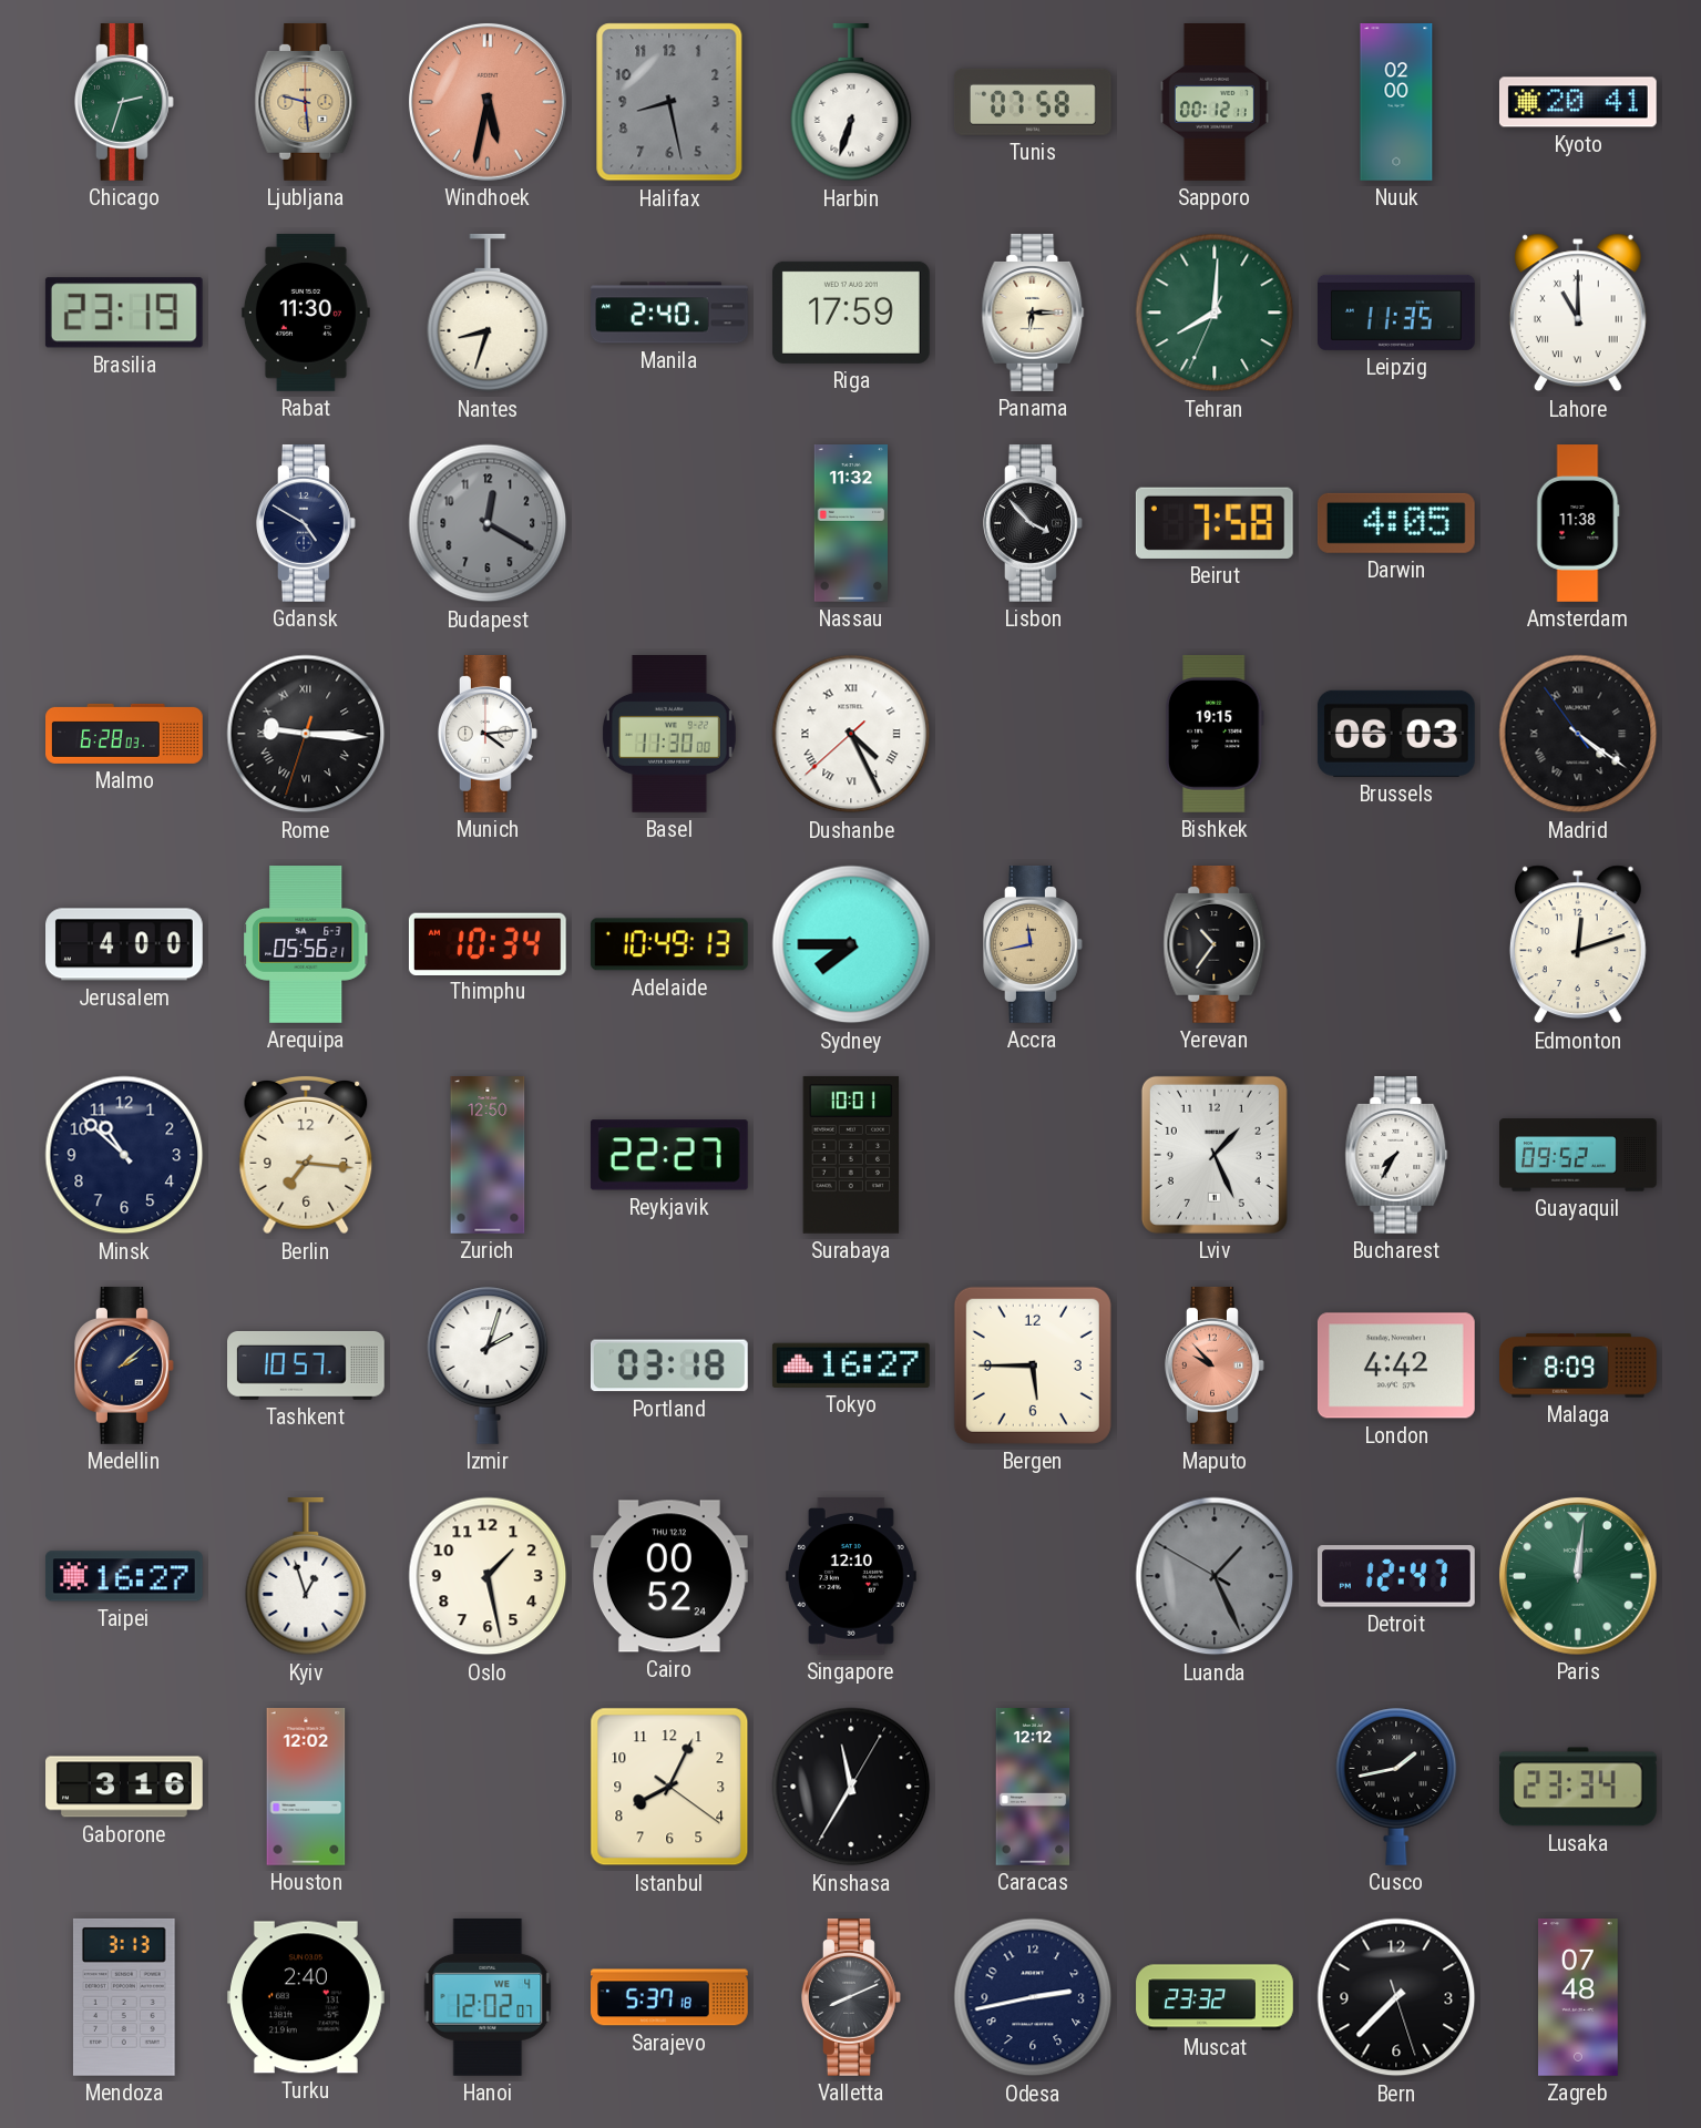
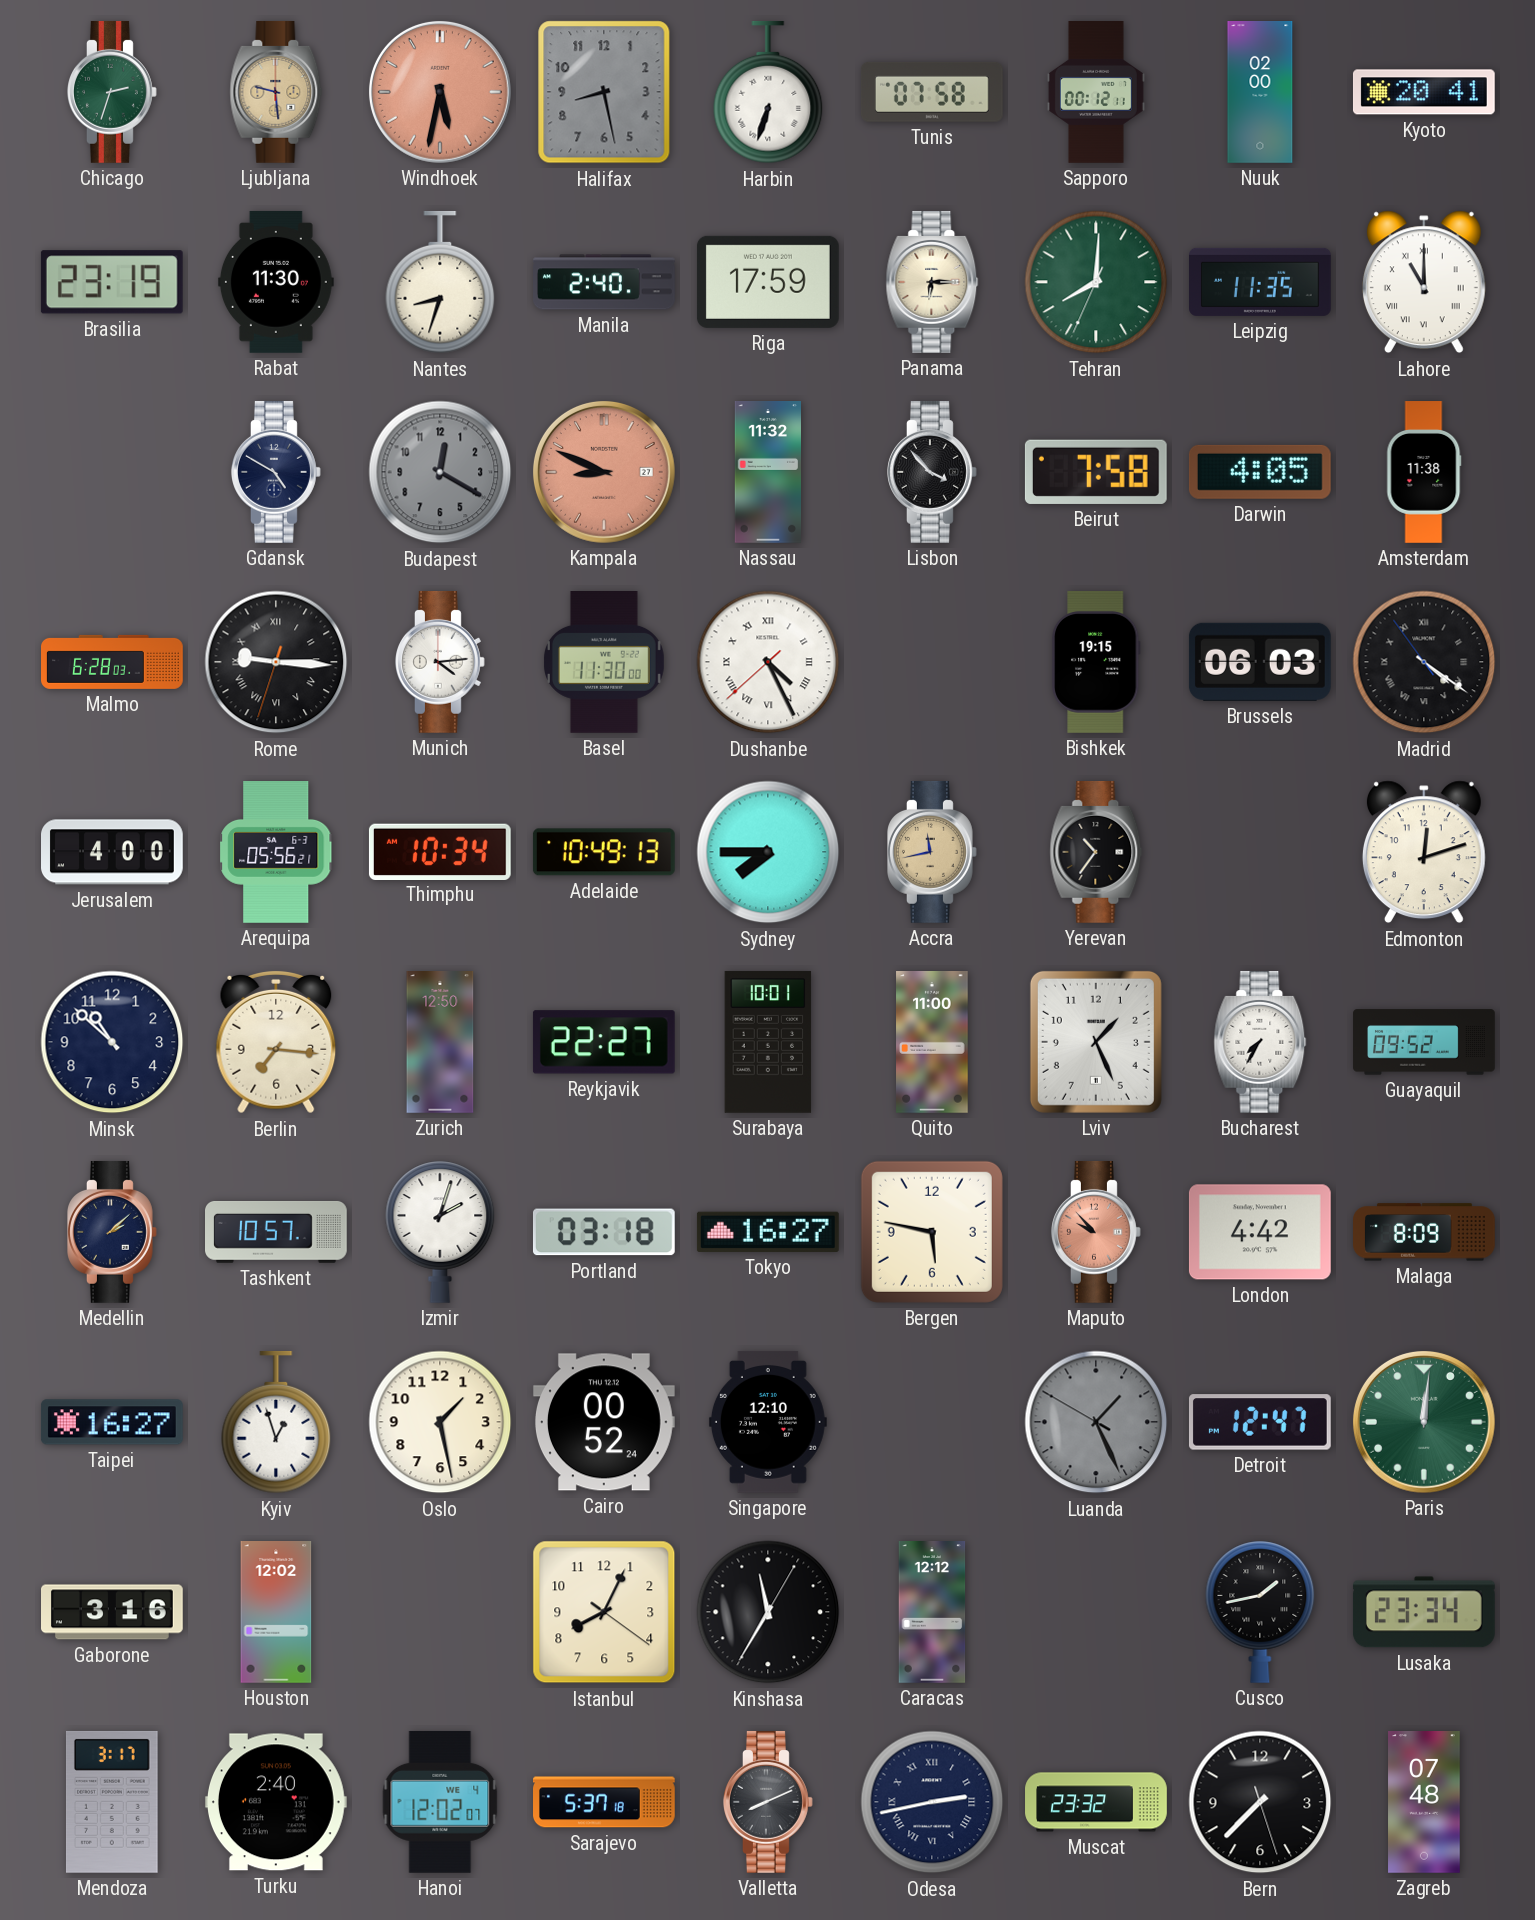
Kampala: none -> 8:49 (604, 472)
Quito: none -> 11:00 (932, 1043)
Bergen: 5:45 -> 5:47 (932, 1232)
Mendoza: 3:13 -> 3:17 (112, 1802)
Odesa numerals: Arabic -> Roman (932, 1802)
